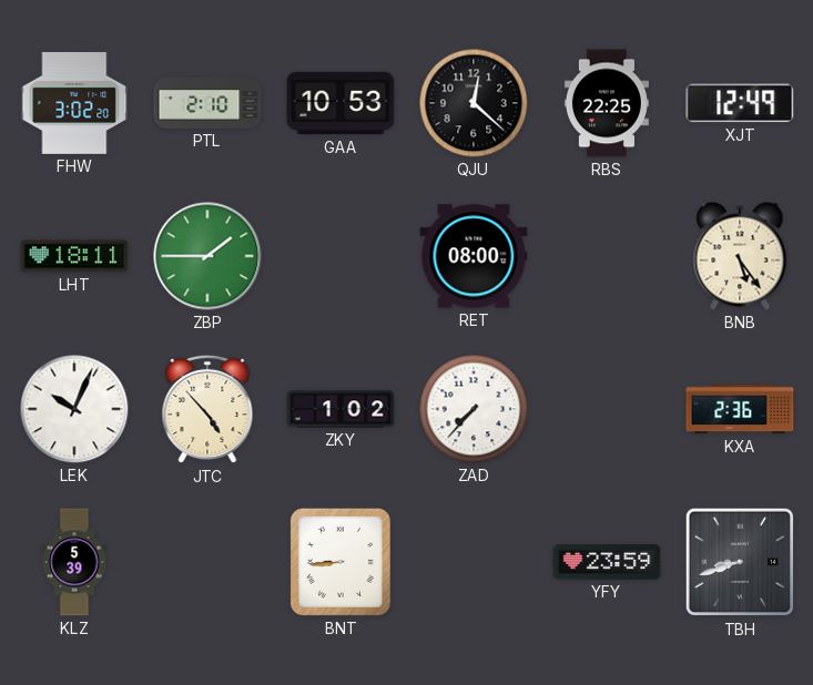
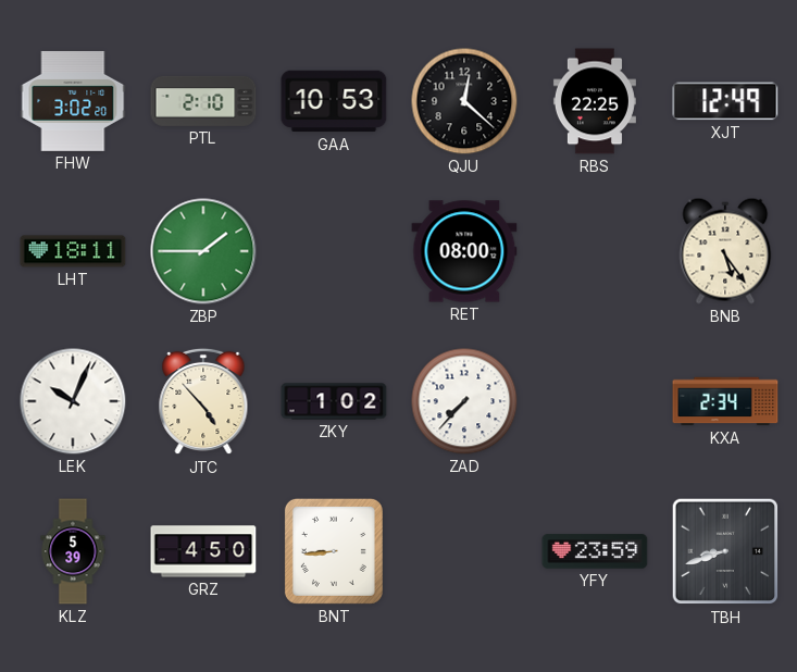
KXA: 2:36 -> 2:34 (725, 401)
GRZ: none -> 4:50 (203, 551)
